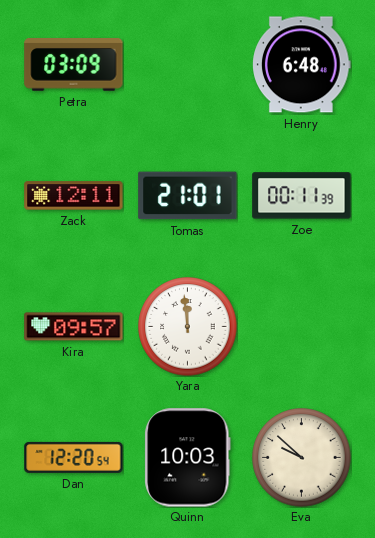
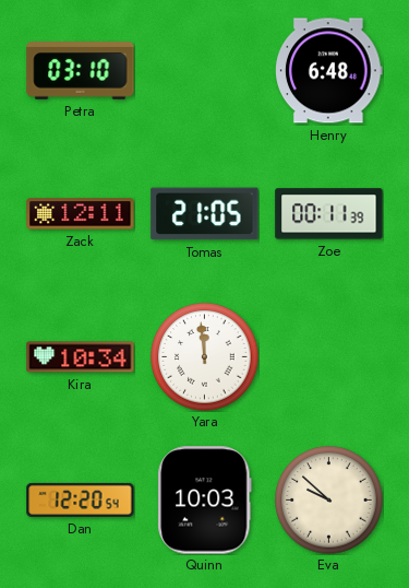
Petra: 03:09 -> 03:10 (81, 71)
Tomas: 21:01 -> 21:05 (205, 214)
Kira: 09:57 -> 10:34 (81, 357)
